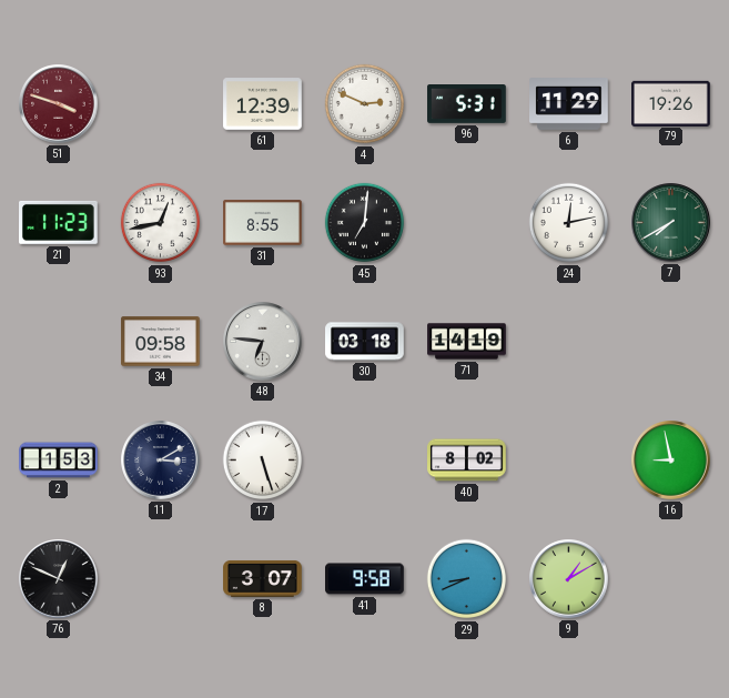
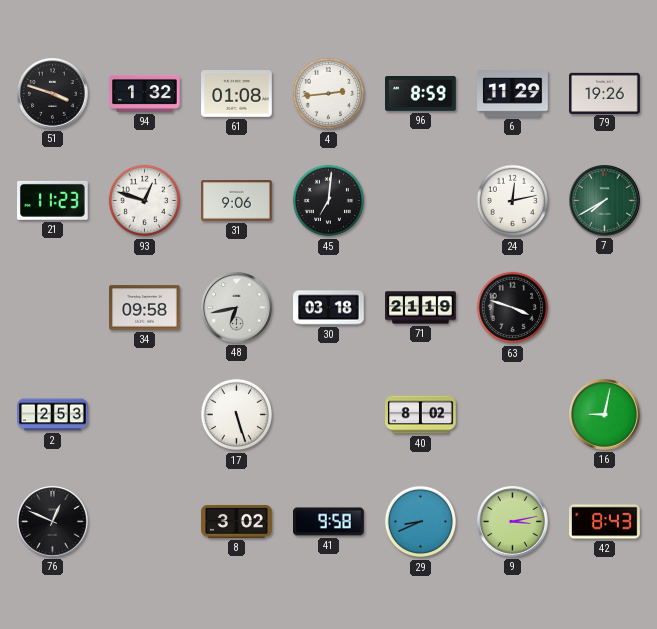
51 dial: burgundy -> black (53, 94)
94: none -> 1:32 (145, 93)
61: 12:39 -> 01:08 (237, 94)
4: 2:49 -> 2:44 (329, 94)
96: 5:31 -> 8:59 (421, 94)
93: 12:43 -> 12:48 (145, 201)
31: 8:55 -> 9:06 (237, 201)
48: 6:46 -> 6:43 (237, 308)
71: 14:19 -> 21:19 (421, 308)
63: none -> 3:48 (513, 308)
2: 1:53 -> 2:53 (53, 415)
11: 3:10 -> none (161, 461)
16: 8:58 -> 9:02 (605, 415)
8: 3:07 -> 3:02 (237, 521)
9: 1:10 -> 3:13 (513, 522)
42: none -> 8:43 (605, 522)
